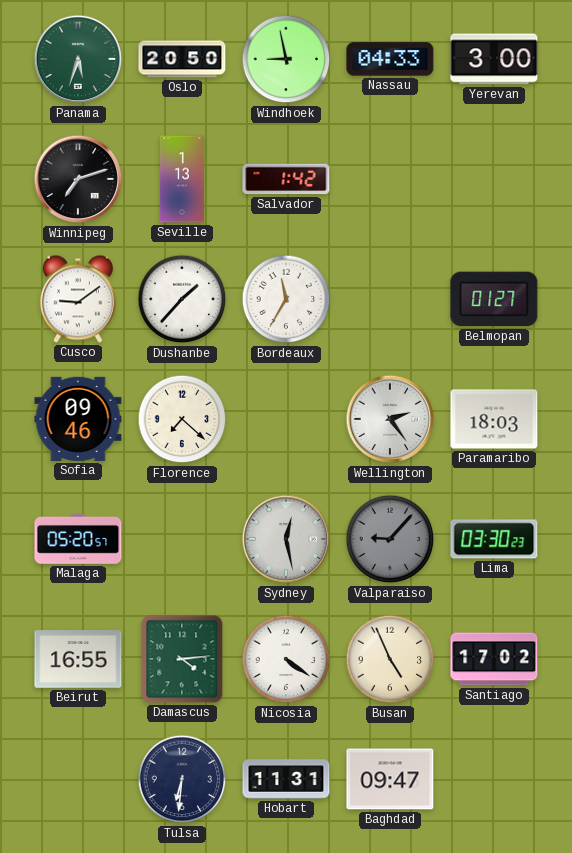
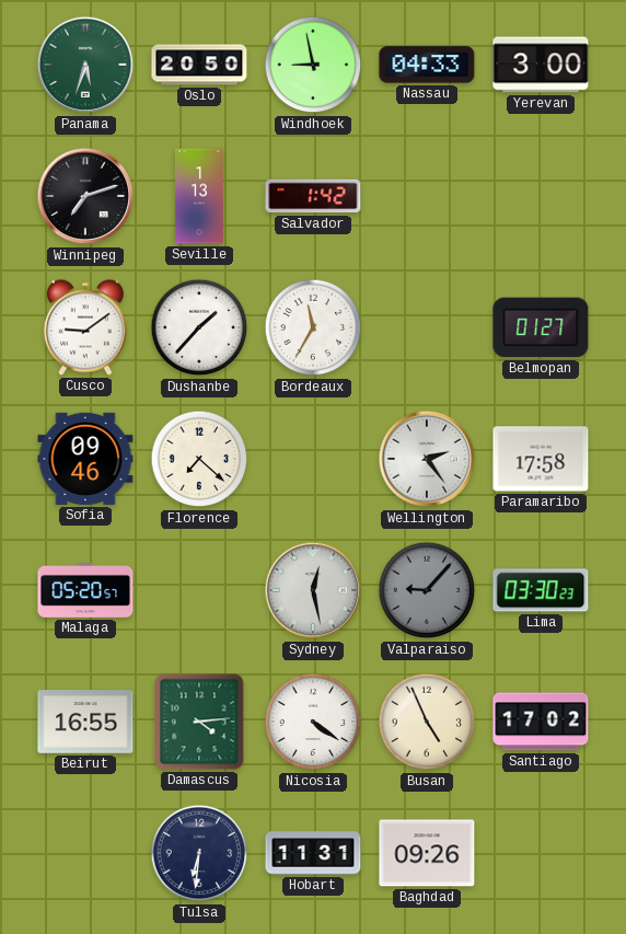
Paramaribo: 18:03 -> 17:58 (541, 459)
Baghdad: 09:47 -> 09:26 (427, 853)
